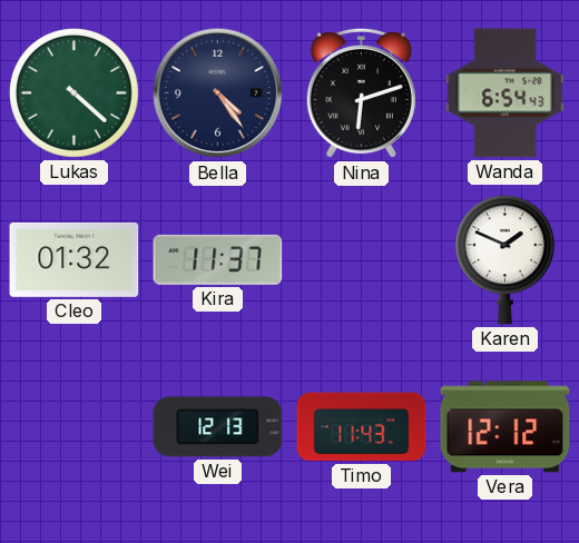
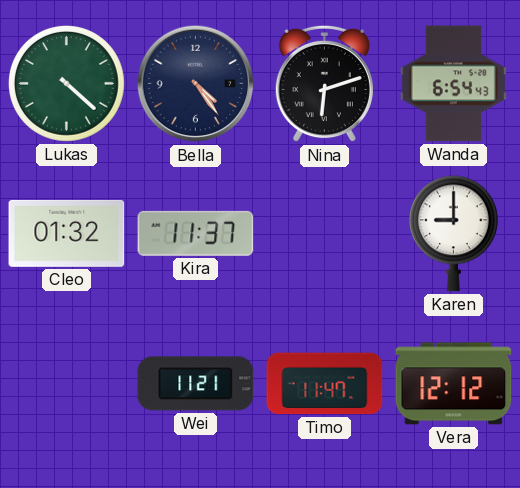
Karen: 1:49 -> 9:00 (453, 234)
Wei: 12:13 -> 11:21 (196, 384)
Timo: 11:43 -> 11:47 (325, 384)
